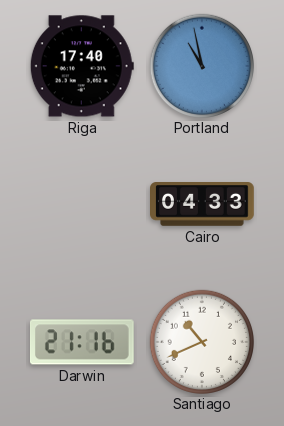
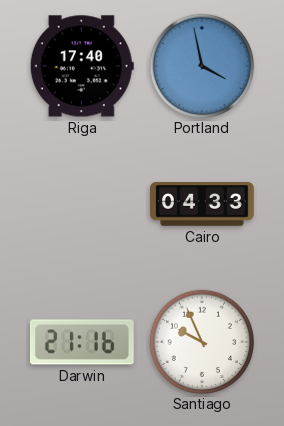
Portland: 10:58 -> 3:58 (201, 65)
Santiago: 10:41 -> 9:56 (201, 341)
